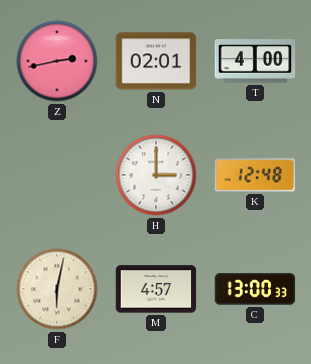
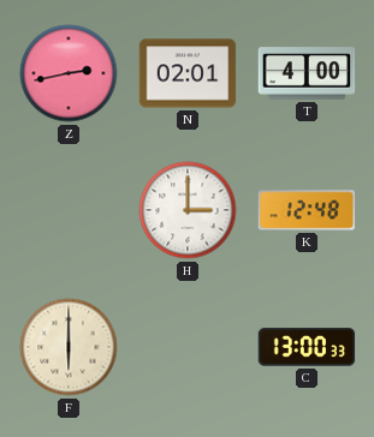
F: 6:02 -> 6:00 (69, 347)
M: 4:57 -> none (156, 289)
